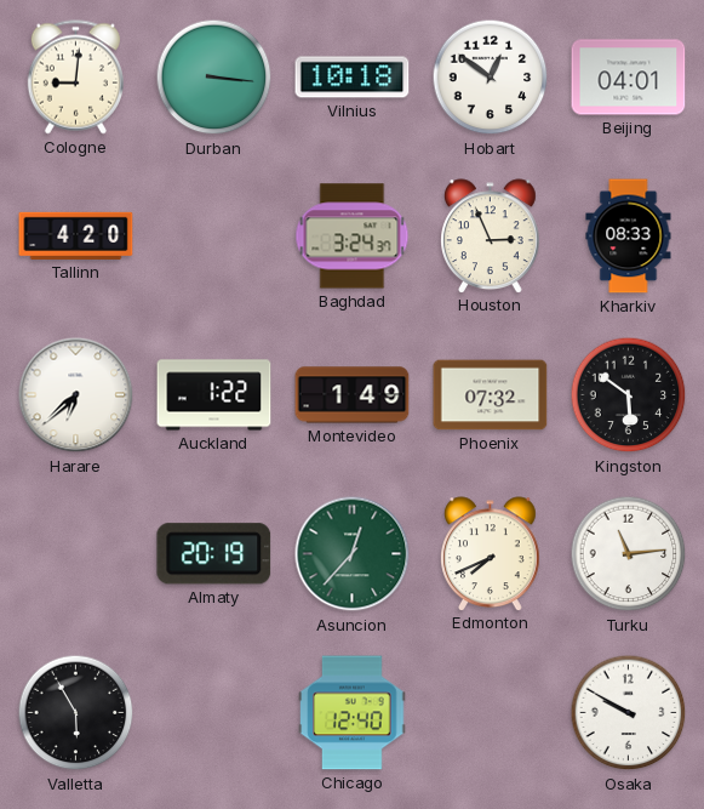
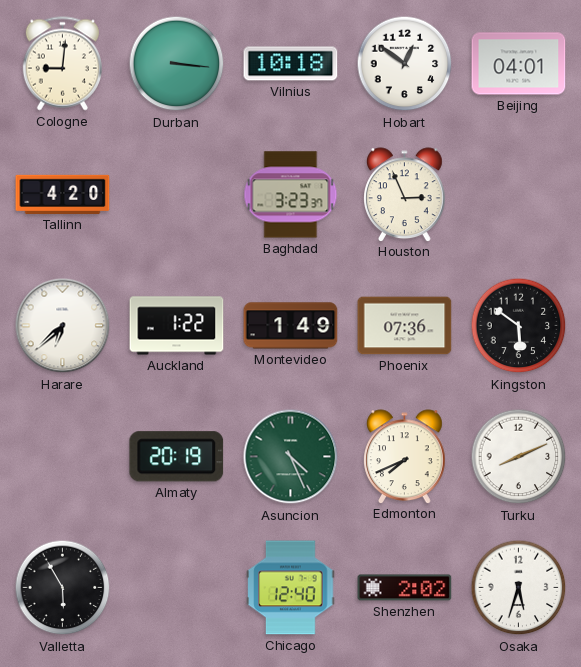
Baghdad: 3:24 -> 3:23 (291, 195)
Kharkiv: 08:33 -> none (629, 237)
Phoenix: 07:32 -> 07:36 (405, 326)
Asuncion: 12:37 -> 4:26 (291, 457)
Turku: 11:14 -> 8:11 (519, 457)
Shenzhen: none -> 2:02 (405, 588)
Osaka: 9:50 -> 5:33 (519, 588)
